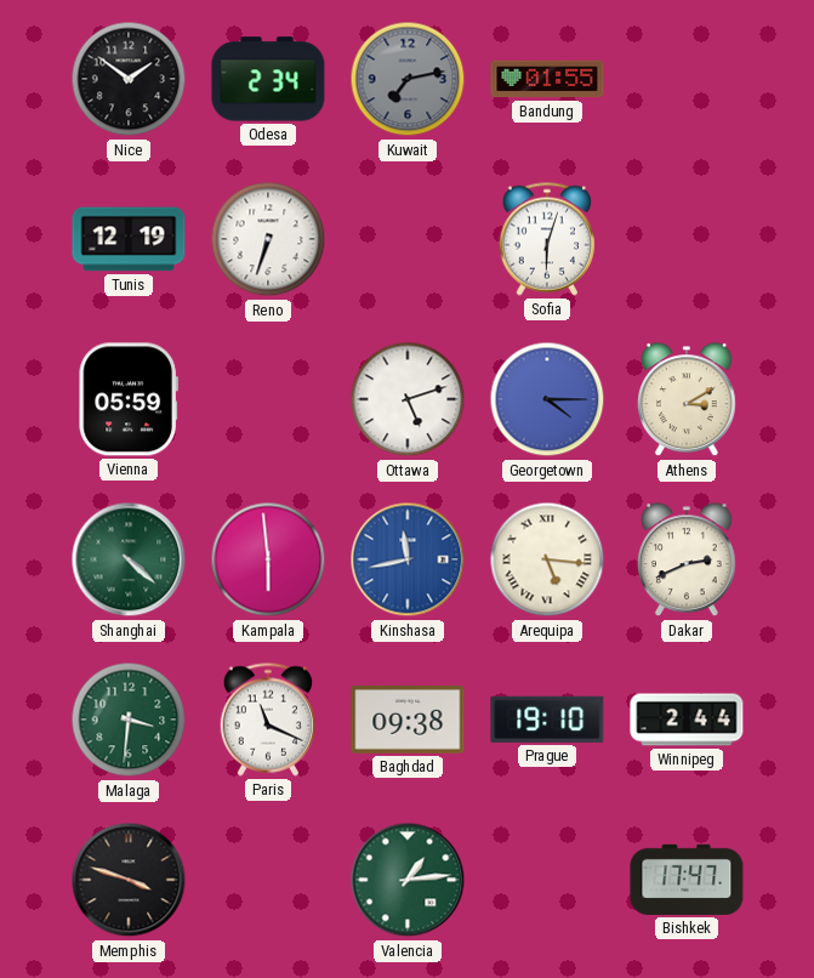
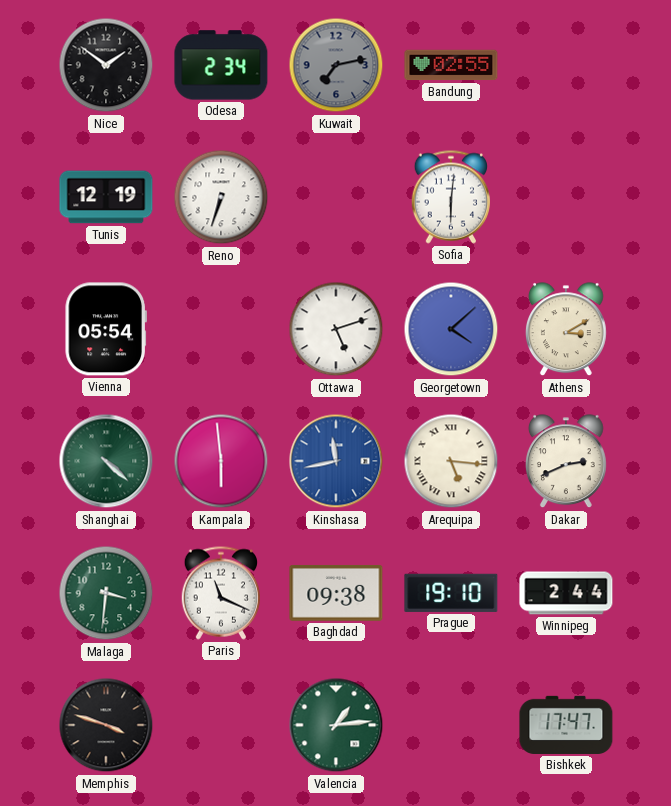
Bandung: 01:55 -> 02:55 (451, 65)
Sofia: 6:03 -> 6:01 (450, 197)
Vienna: 05:59 -> 05:54 (106, 329)
Georgetown: 4:15 -> 4:08 (451, 329)
